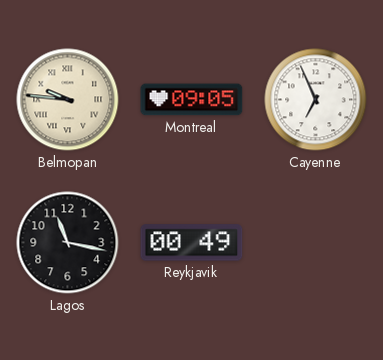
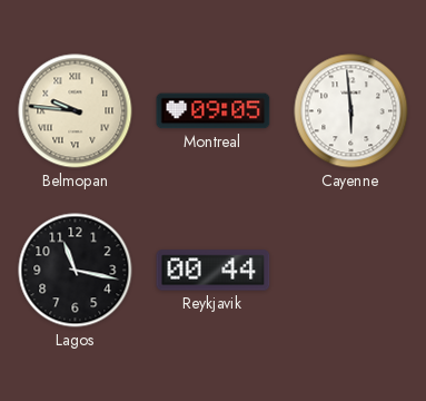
Cayenne: 6:56 -> 5:59 (351, 111)
Reykjavik: 00:49 -> 00:44 (214, 271)
